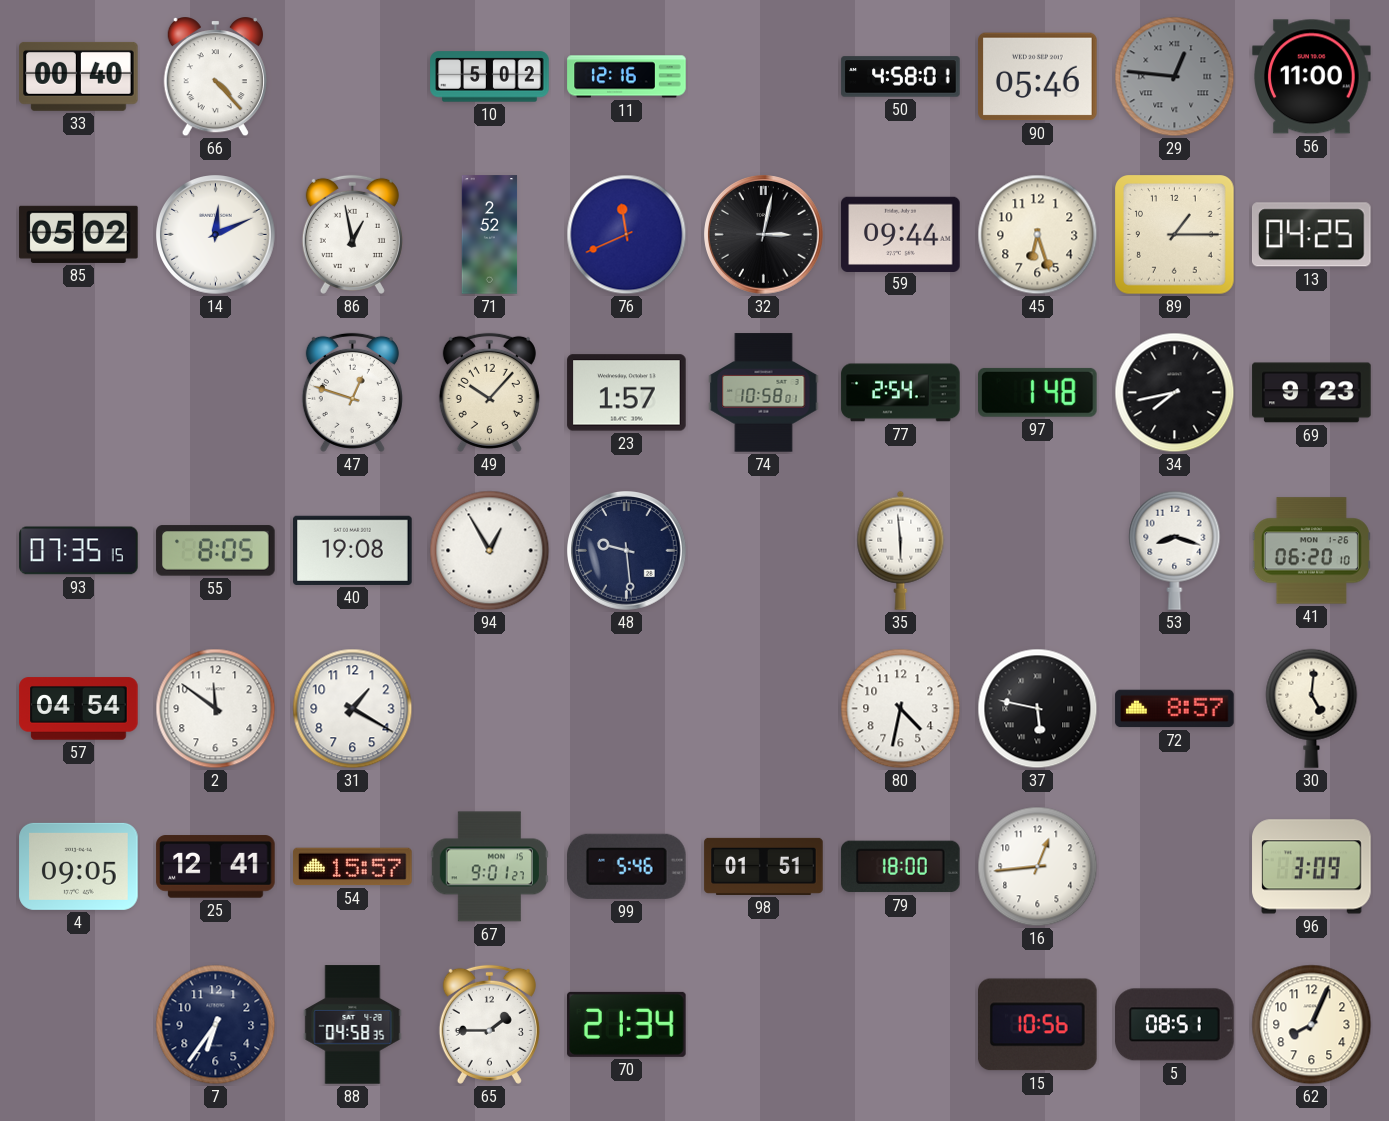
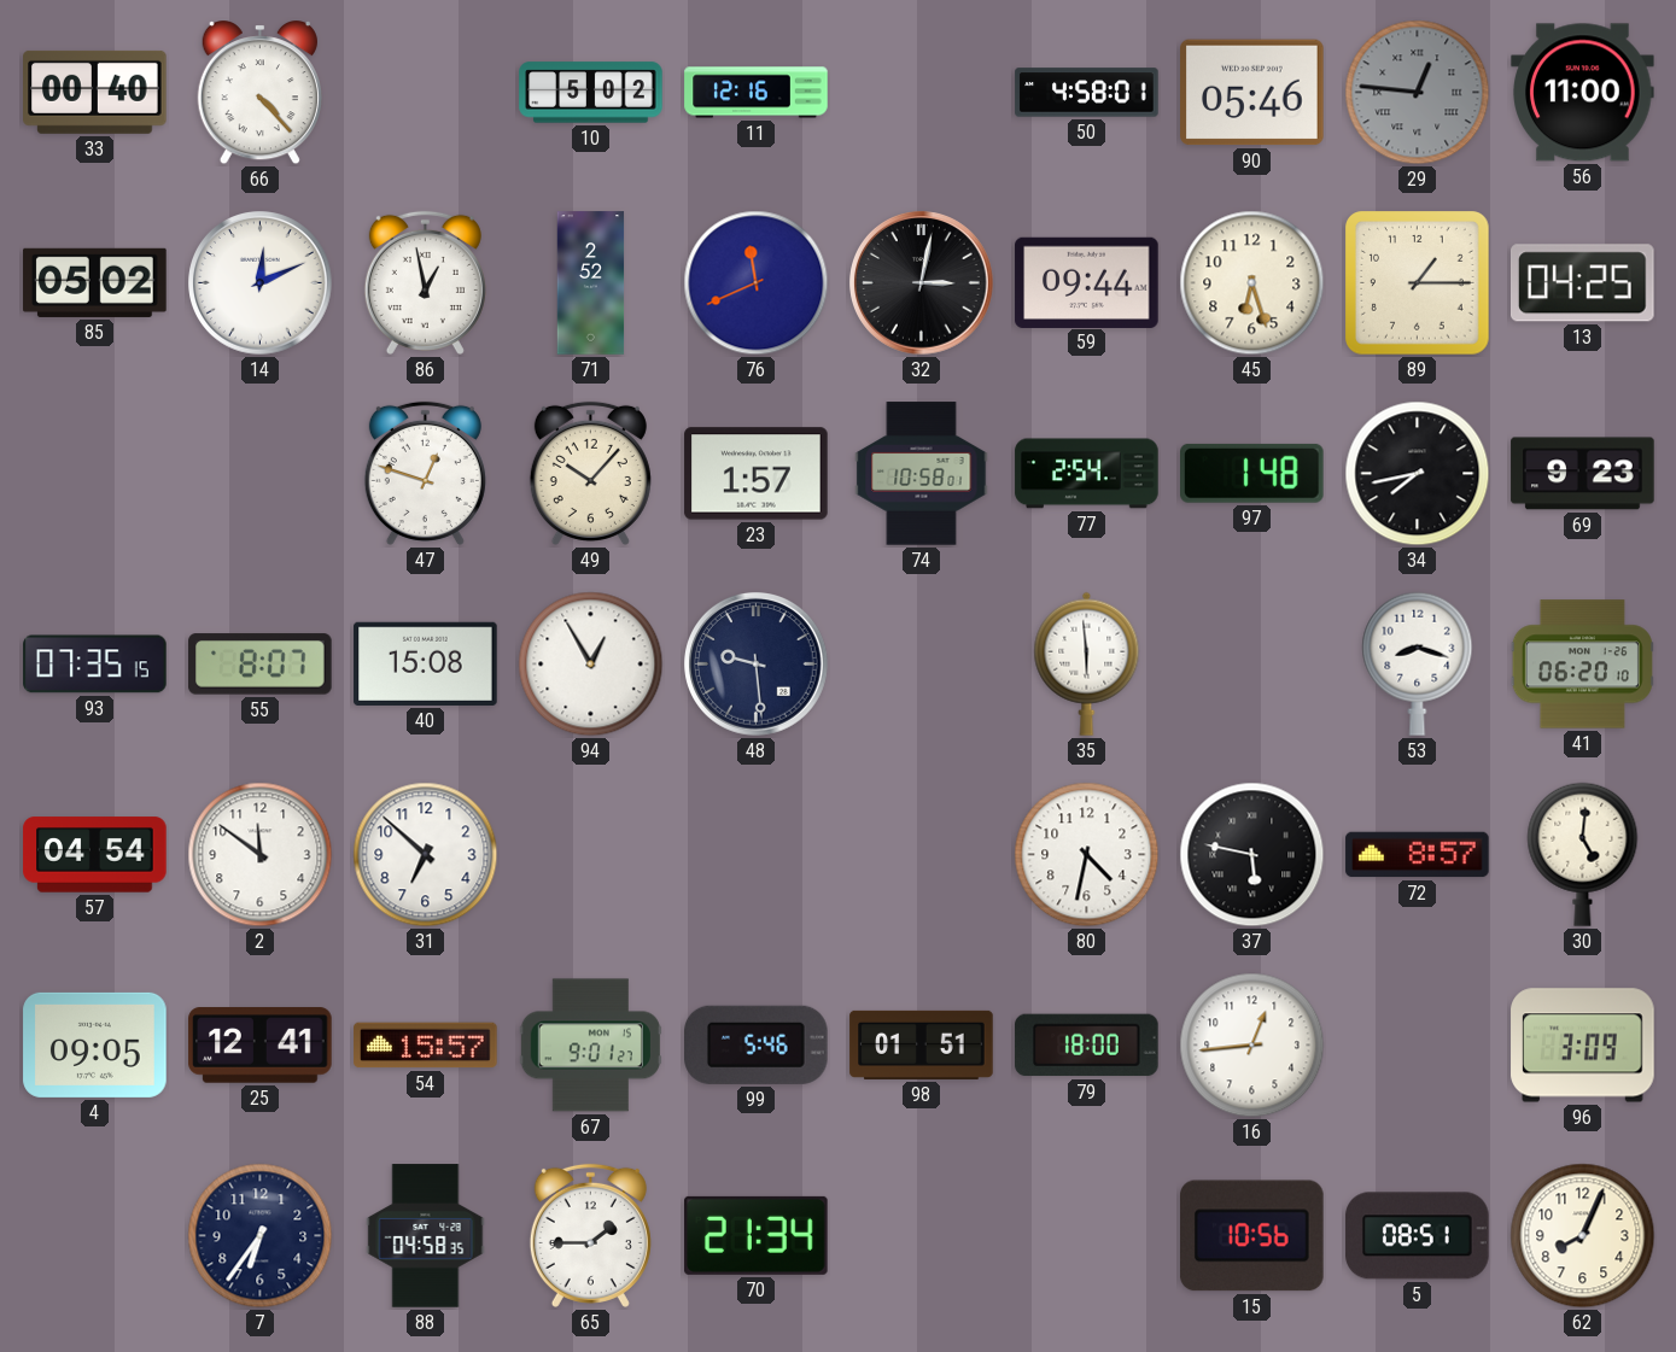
55: 8:05 -> 8:07 (261, 665)
40: 19:08 -> 15:08 (426, 663)
31: 1:20 -> 6:52 (426, 855)
